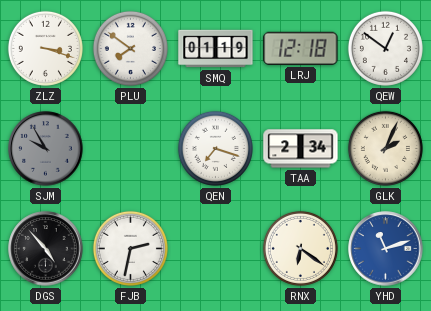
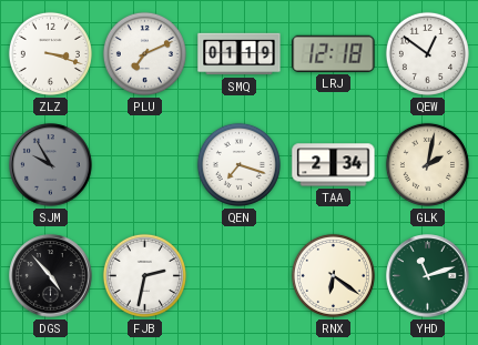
PLU: 7:51 -> 7:11 (144, 53)
GLK: 2:04 -> 2:02 (427, 164)
YHD dial: blue -> green (428, 276)
